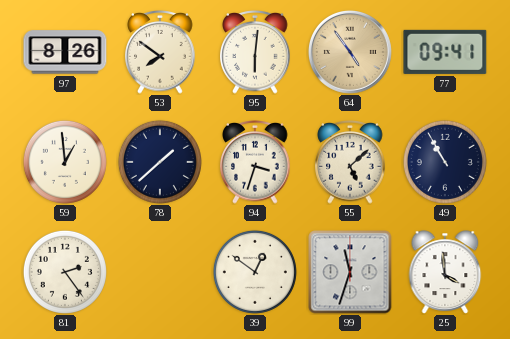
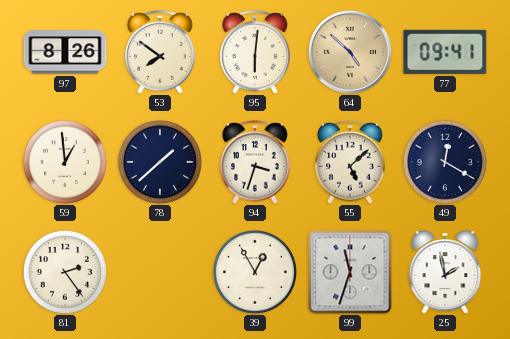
64: 4:54 -> 4:52 (350, 52)
49: 10:55 -> 12:20 (445, 162)
39: 12:51 -> 12:55 (255, 272)
25: 3:59 -> 1:58 (445, 272)
